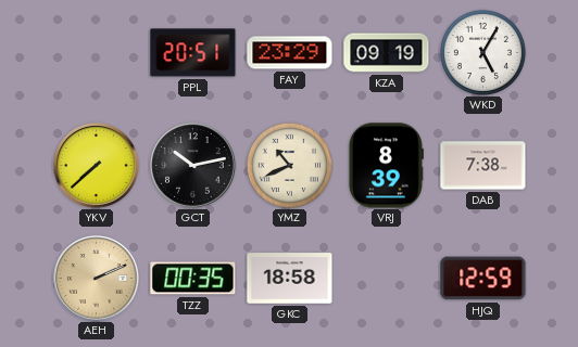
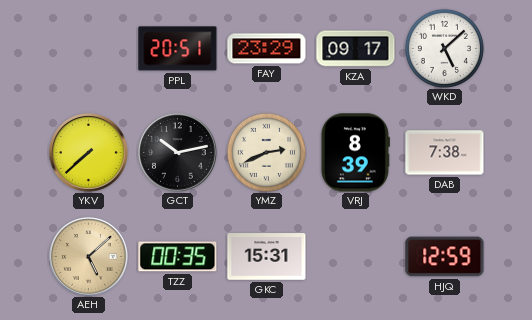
KZA: 09:19 -> 09:17 (356, 49)
WKD: 5:05 -> 5:08 (444, 48)
YMZ: 10:41 -> 2:41 (266, 152)
AEH: 2:11 -> 5:08 (89, 257)
GKC: 18:58 -> 15:31 (267, 257)
